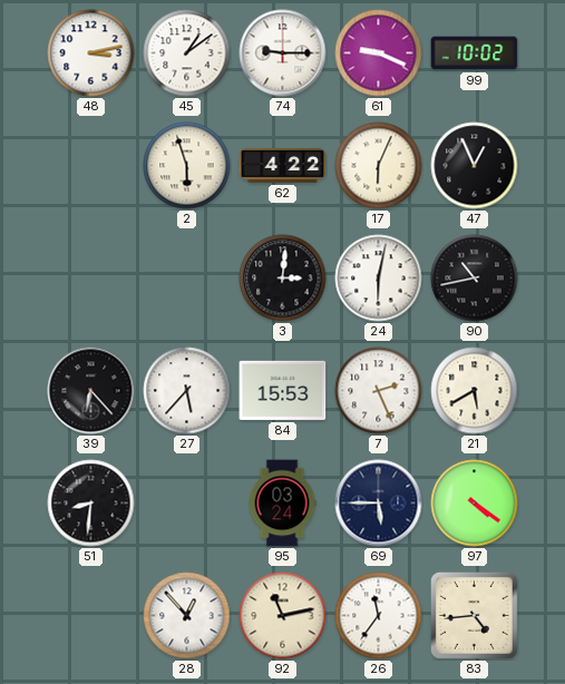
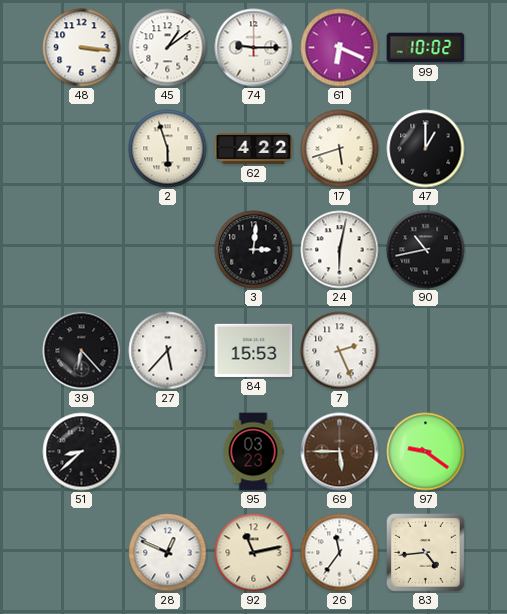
48: 3:13 -> 3:16 (82, 48)
61: 9:19 -> 6:19 (340, 48)
17: 6:04 -> 5:42 (340, 149)
47: 12:56 -> 1:00 (426, 149)
21: 5:40 -> none (475, 391)
51: 8:31 -> 8:38 (82, 452)
95: 03:24 -> 03:23 (253, 452)
69 dial: navy -> brown (340, 452)
97: 4:21 -> 9:21 (426, 452)
28: 12:53 -> 12:49 (168, 553)
